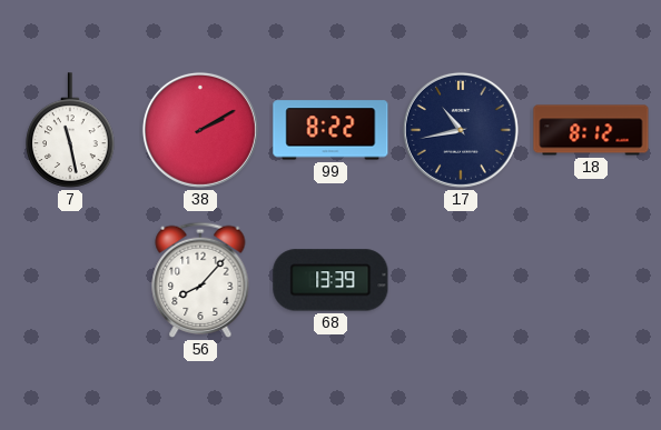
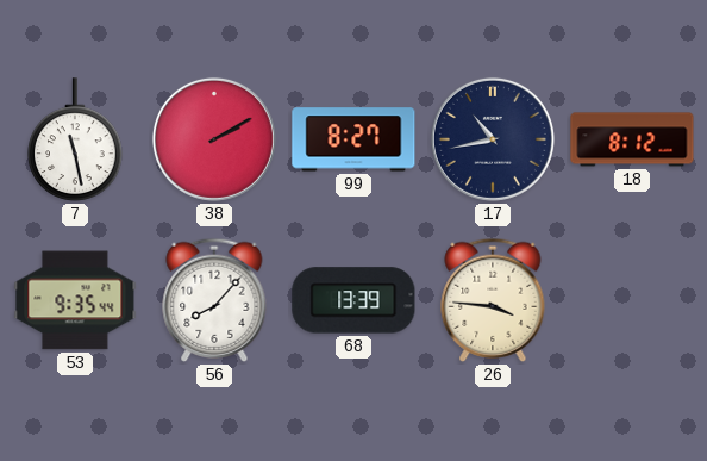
99: 8:22 -> 8:27 (353, 139)
53: none -> 9:35 (75, 300)
26: none -> 3:46 (493, 300)
